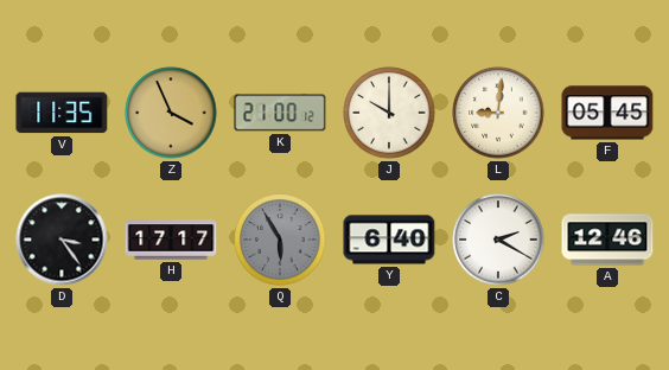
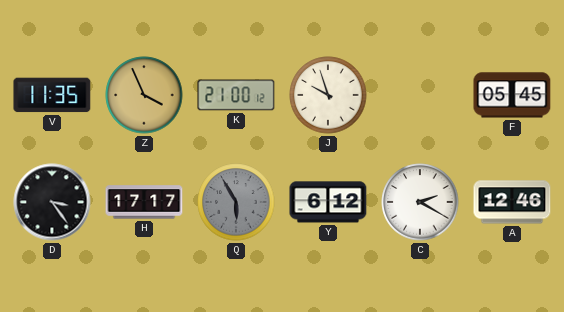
J: 10:00 -> 9:57 (328, 95)
L: 9:01 -> none (498, 113)
Y: 6:40 -> 6:12 (328, 202)
